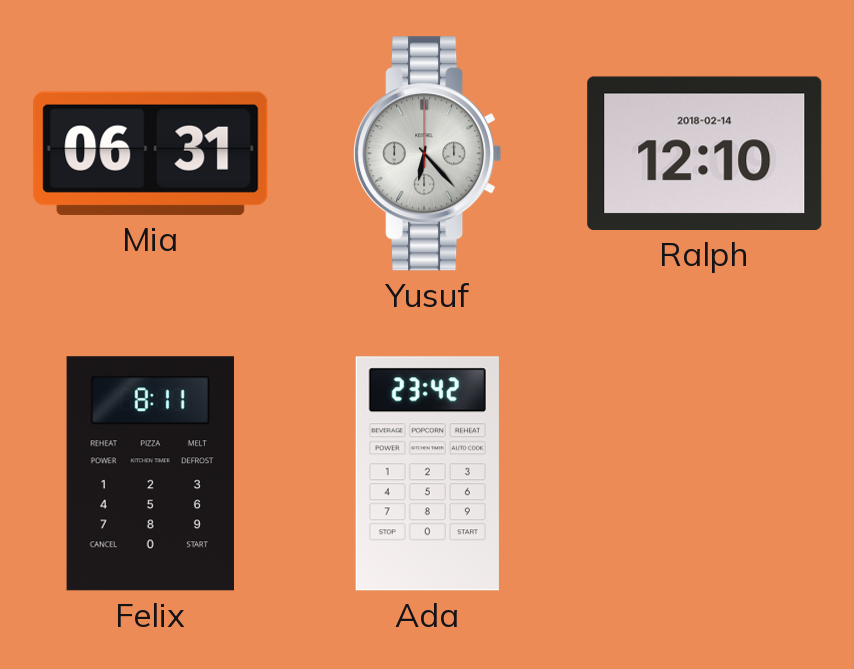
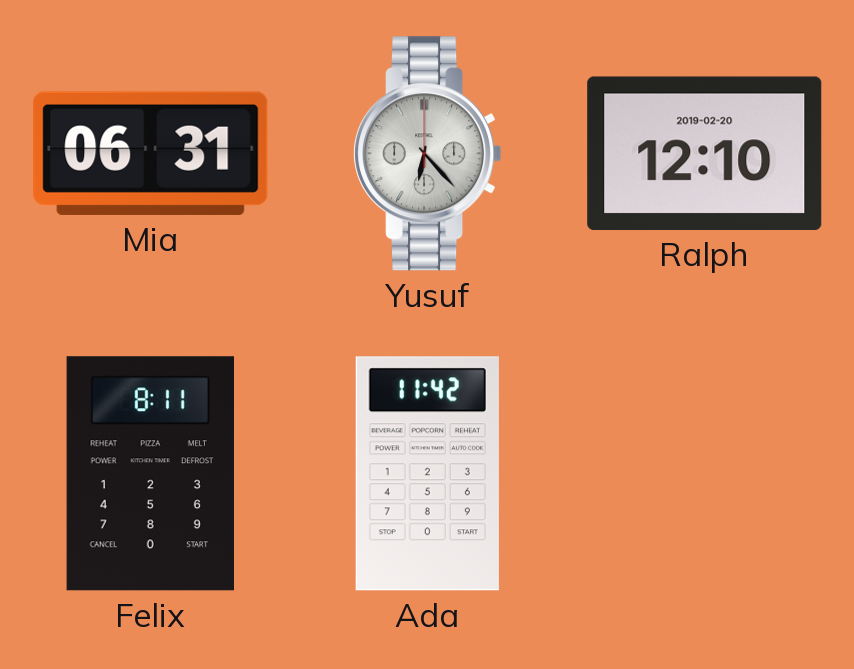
Ralph date: 2018-02-14 -> 2019-02-20 (705, 153)
Ada: 23:42 -> 11:42 (427, 474)
